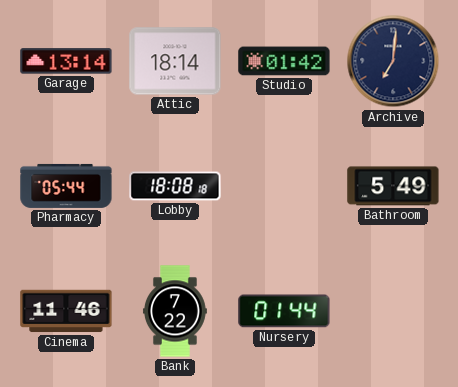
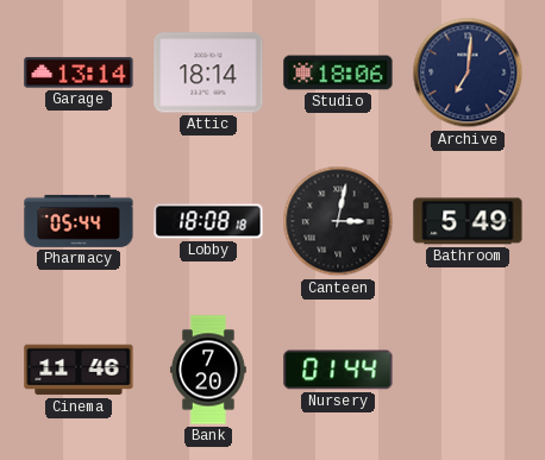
Studio: 01:42 -> 18:06 (338, 73)
Canteen: none -> 3:02 (338, 221)
Bank: 7:22 -> 7:20 (208, 370)
